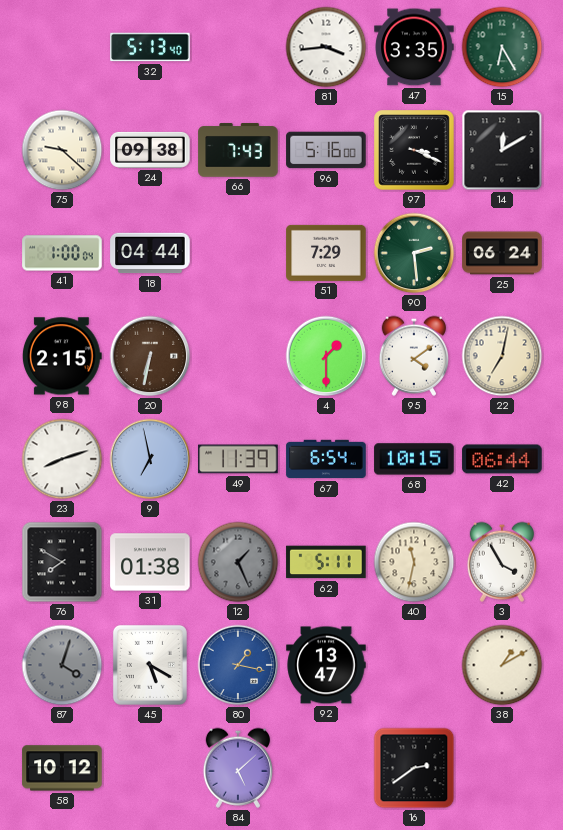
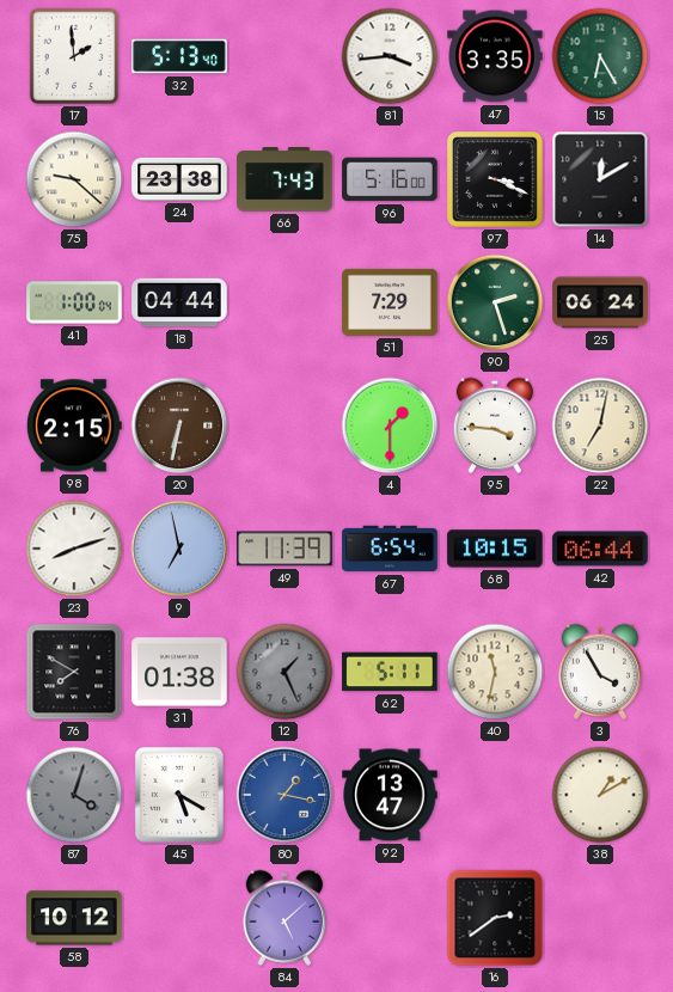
17: none -> 1:59 (74, 56)
24: 09:38 -> 23:38 (179, 179)
90: 2:29 -> 2:27 (495, 302)
95: 4:09 -> 3:46 (494, 425)
